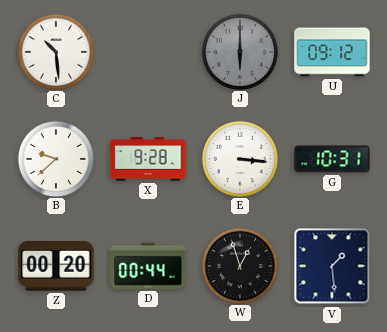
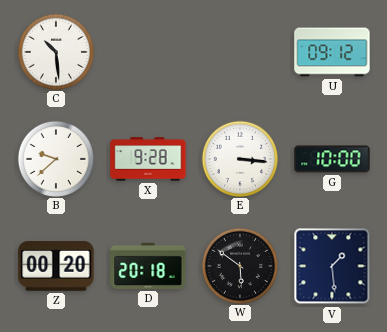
J: 6:00 -> none (239, 51)
G: 10:31 -> 10:00 (332, 159)
D: 00:44 -> 20:18 (148, 266)
W: 12:57 -> 5:51 (239, 265)
